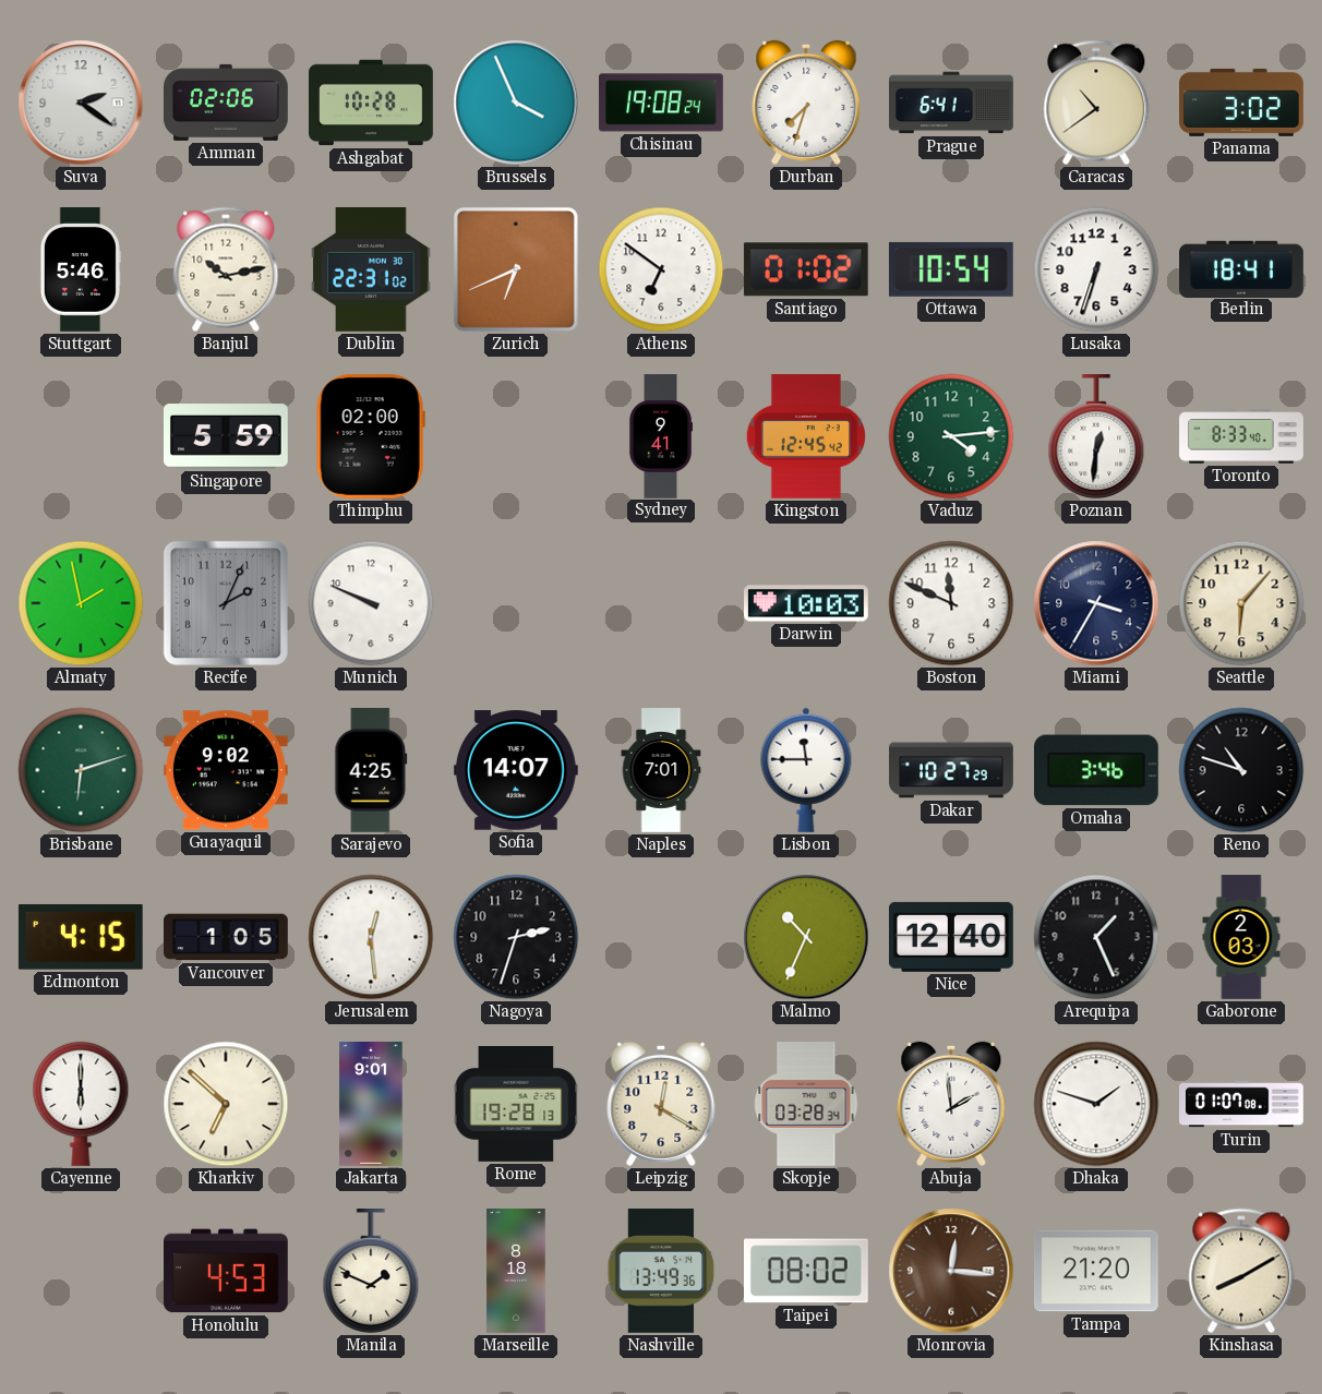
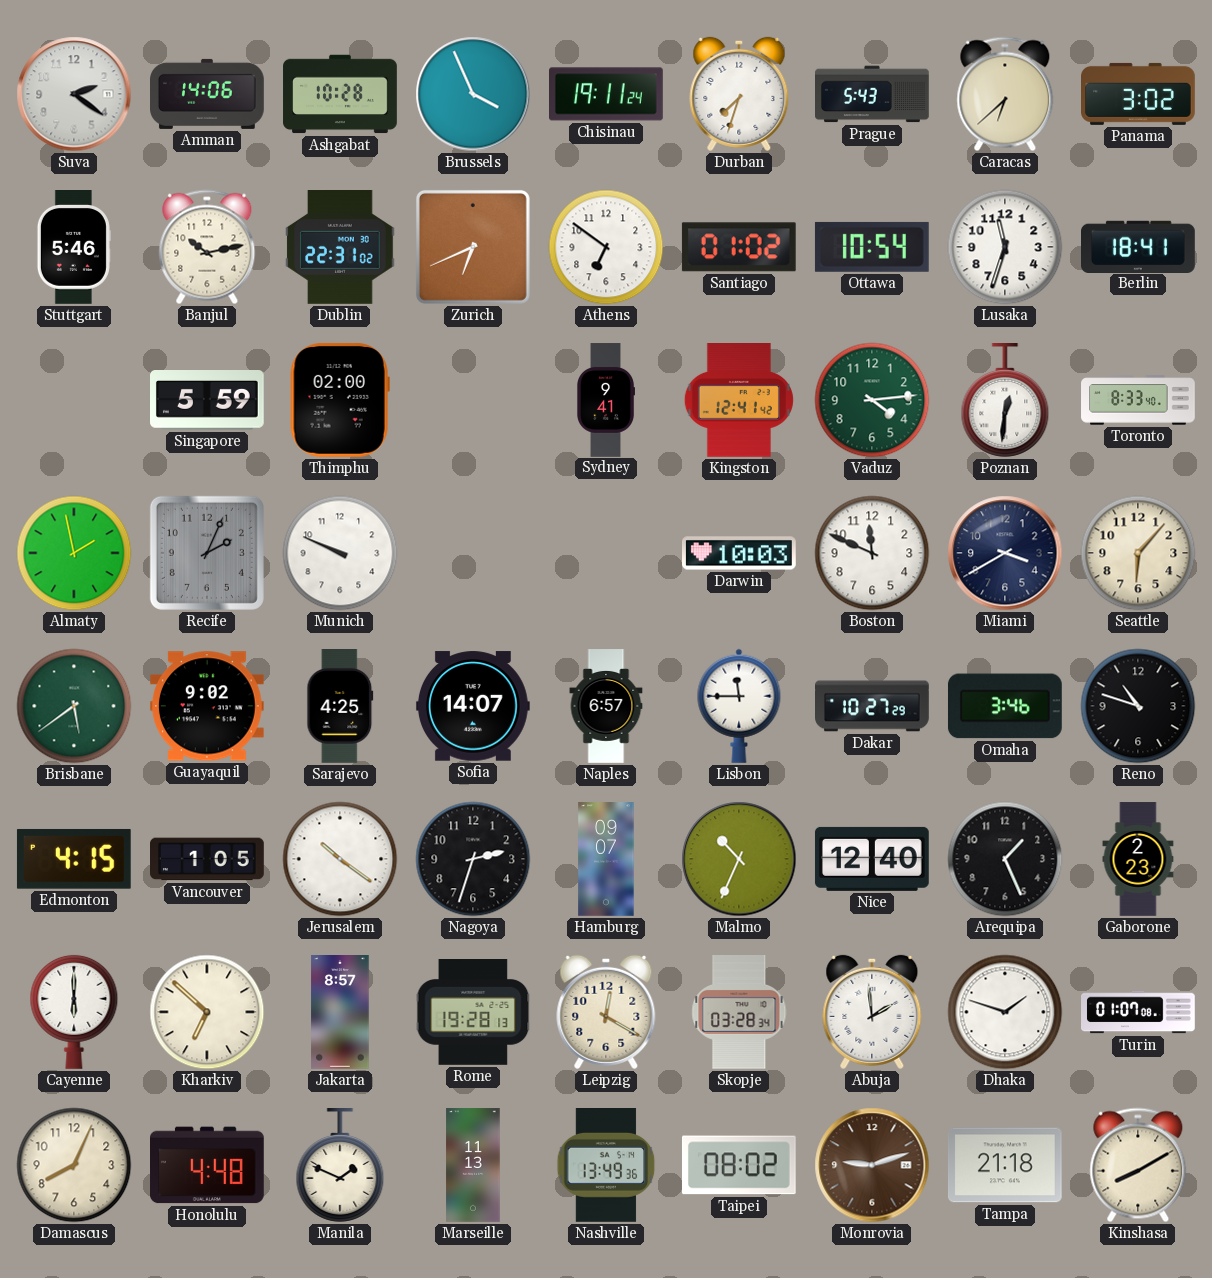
Amman: 02:06 -> 14:06 (208, 94)
Chisinau: 19:08 -> 19:11 (607, 94)
Prague: 6:41 -> 5:43 (873, 94)
Caracas: 10:39 -> 6:38 (1005, 94)
Lusaka: 6:33 -> 11:33 (1005, 247)
Kingston: 12:45 -> 12:41 (739, 401)
Miami: 3:35 -> 3:40 (1005, 553)
Brisbane: 6:12 -> 5:39 (74, 706)
Naples: 7:01 -> 6:57 (606, 706)
Jerusalem: 12:29 -> 10:21 (340, 859)
Hamburg: none -> 09:07 (606, 859)
Gaborone: 2:03 -> 2:23 (1138, 859)
Jakarta: 9:01 -> 8:57 (340, 1012)
Damascus: none -> 8:04 (74, 1165)
Honolulu: 4:53 -> 4:48 (208, 1165)
Marseille: 8:18 -> 11:13 (473, 1165)
Monrovia: 12:16 -> 9:12 (872, 1165)
Tampa: 21:20 -> 21:18 (1005, 1165)
